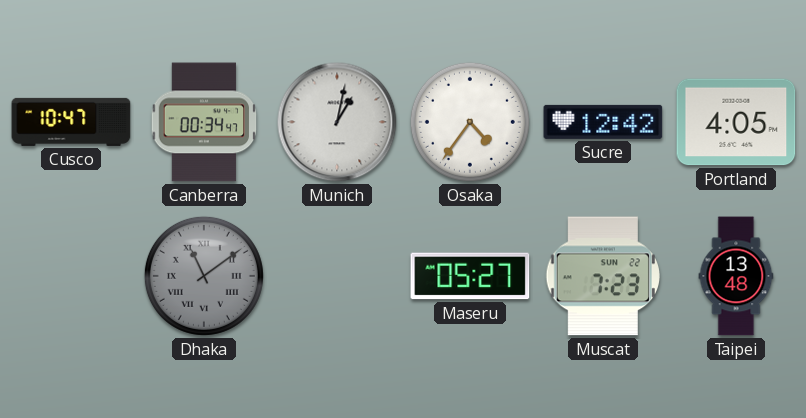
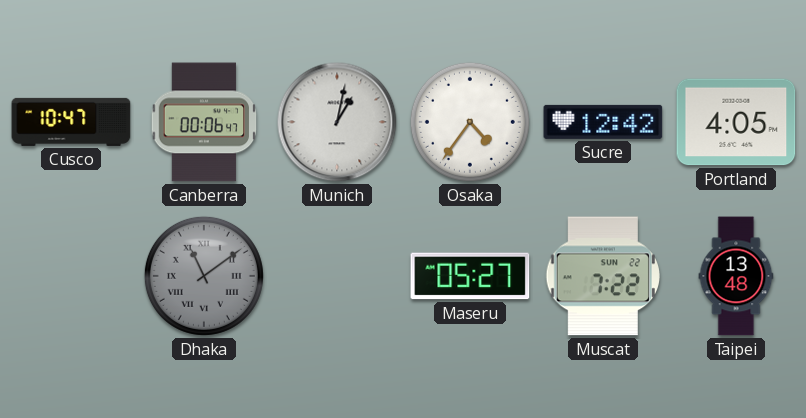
Canberra: 00:34 -> 00:06 (204, 122)
Muscat: 7:23 -> 7:22 (603, 276)
